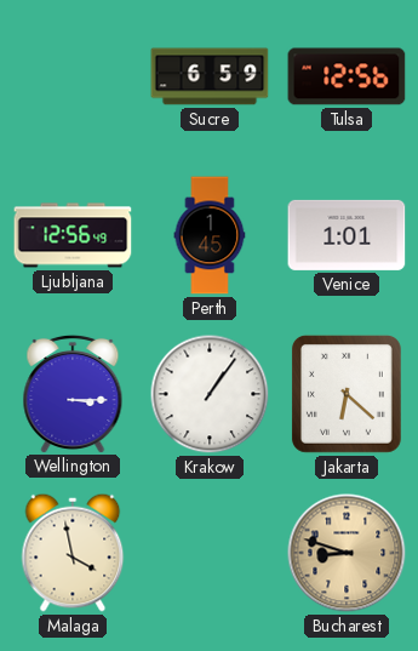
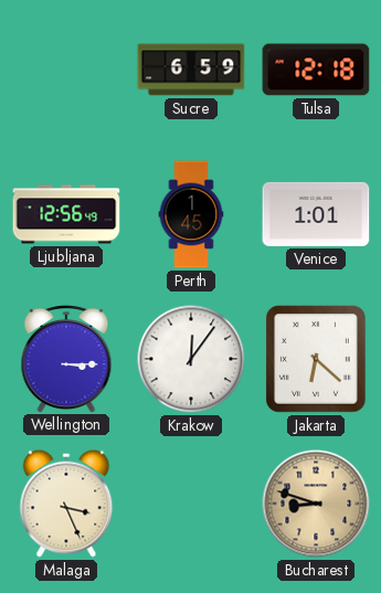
Tulsa: 12:56 -> 12:18 (316, 70)
Krakow: 1:06 -> 12:06 (191, 359)
Malaga: 3:58 -> 3:26 (66, 504)
